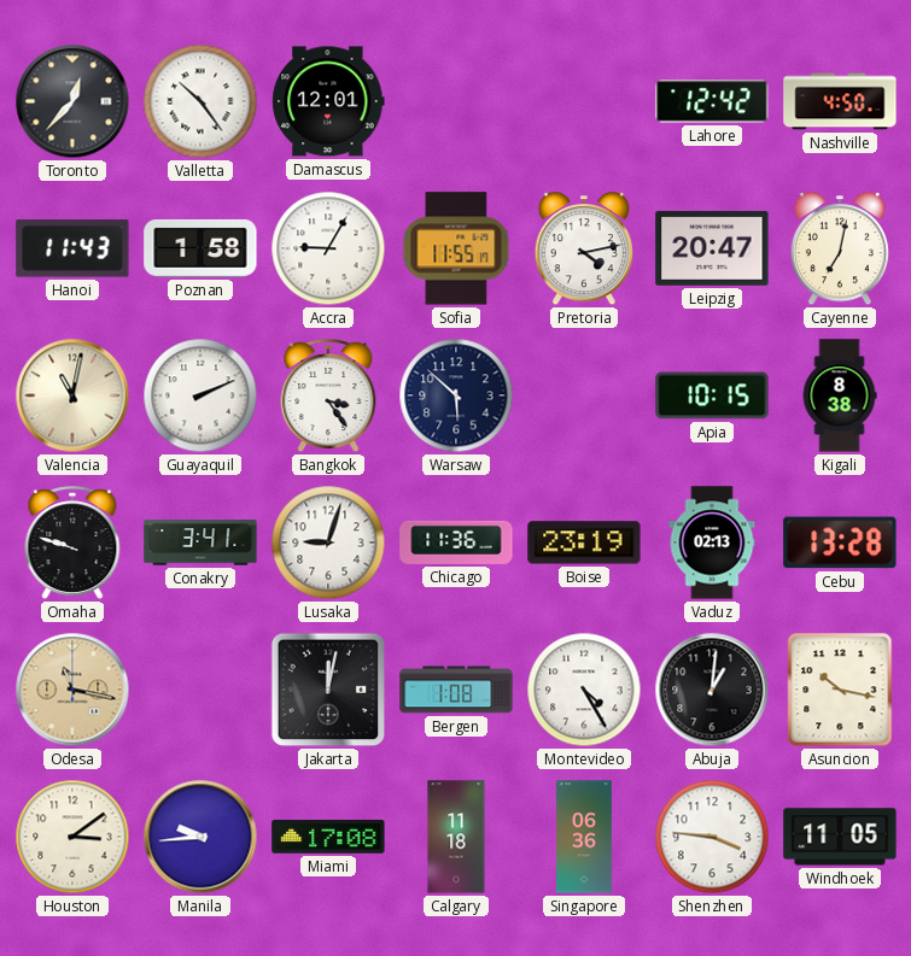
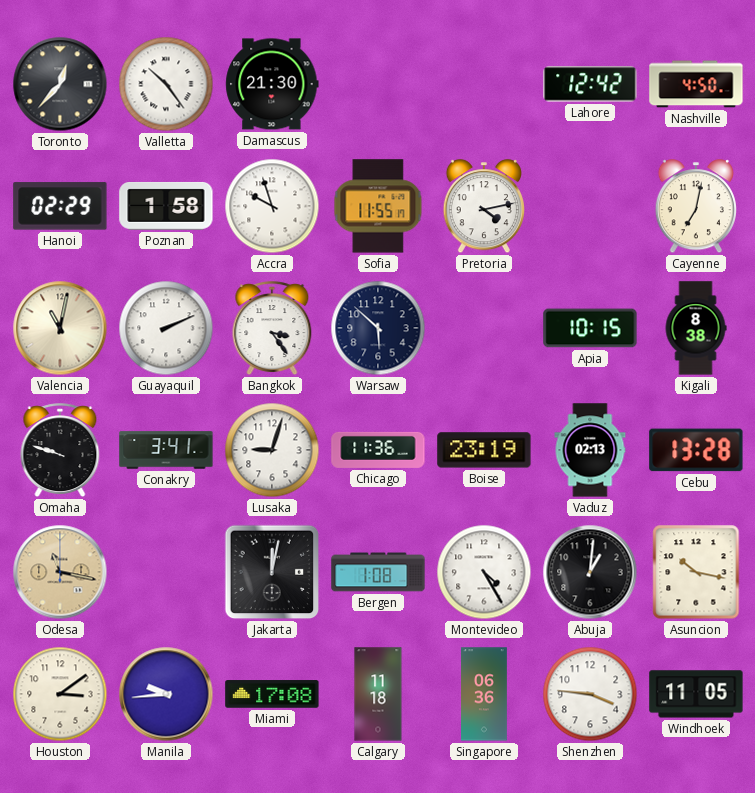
Damascus: 12:01 -> 21:30 (272, 84)
Hanoi: 11:43 -> 02:29 (60, 206)
Accra: 9:05 -> 9:57 (272, 206)
Leipzig: 20:47 -> none (712, 248)
